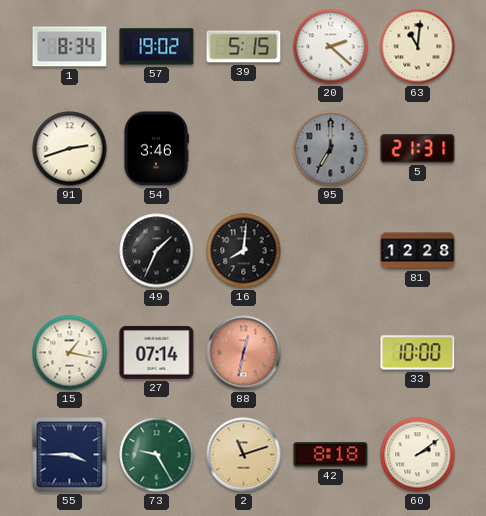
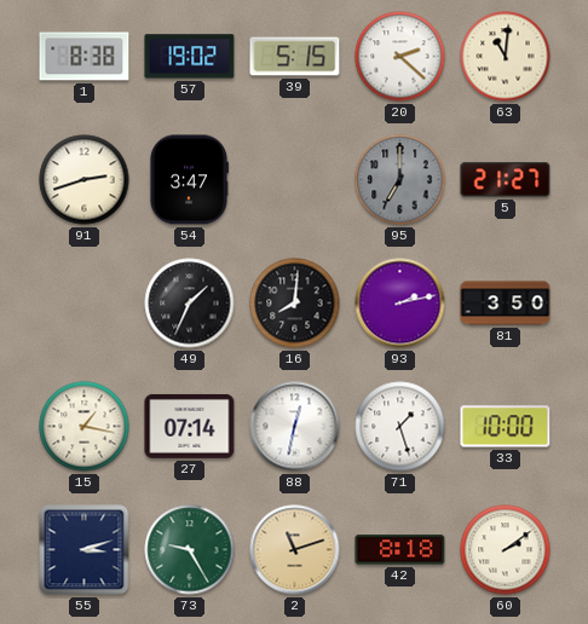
1: 8:34 -> 8:38 (85, 57)
54: 3:46 -> 3:47 (189, 180)
5: 21:31 -> 21:27 (506, 180)
93: none -> 2:13 (400, 304)
81: 12:28 -> 3:50 (506, 304)
88 dial: salmon -> white (295, 427)
71: none -> 1:27 (400, 427)
55: 3:45 -> 3:12 (85, 550)
